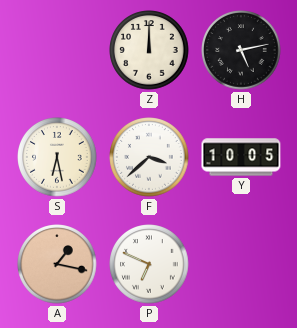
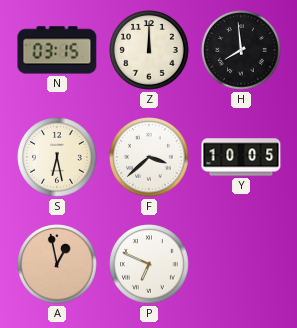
N: none -> 03:15 (57, 50)
H: 5:13 -> 7:59 (241, 50)
A: 1:17 -> 12:58 (57, 264)
